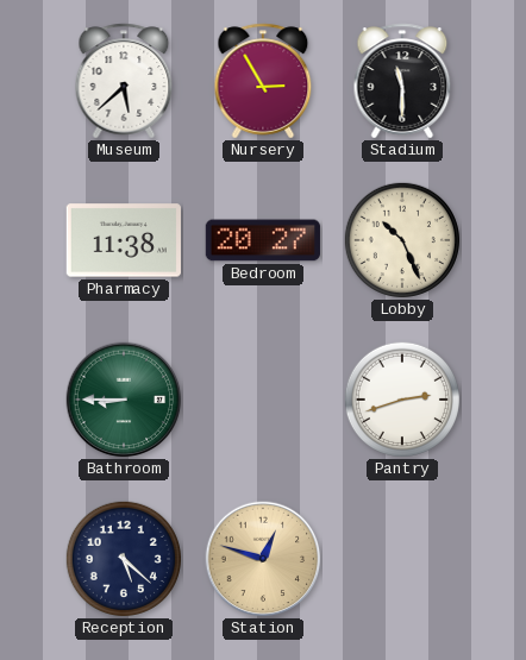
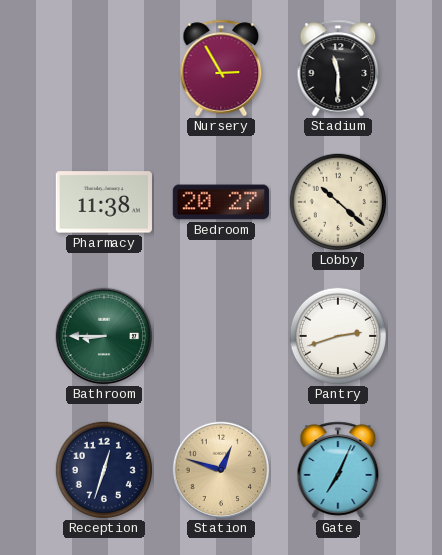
Museum: 5:38 -> none (124, 81)
Lobby: 10:26 -> 10:22 (337, 201)
Reception: 5:22 -> 12:33 (103, 469)
Gate: none -> 7:04 (338, 470)
